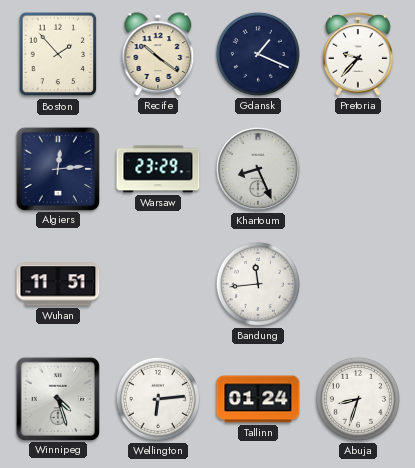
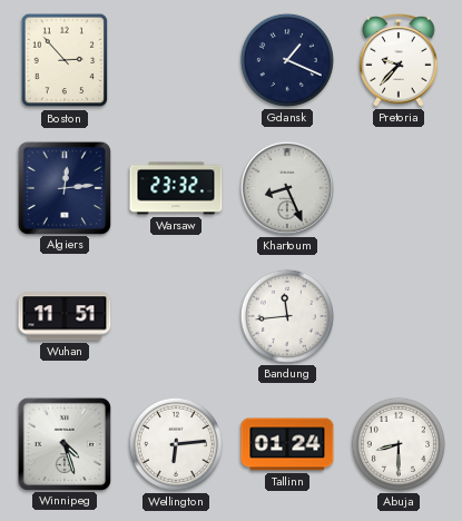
Boston: 1:53 -> 2:53 (65, 60)
Recife: 10:21 -> none (158, 54)
Warsaw: 23:29 -> 23:32 (176, 188)
Abuja: 8:33 -> 8:30 (399, 444)
